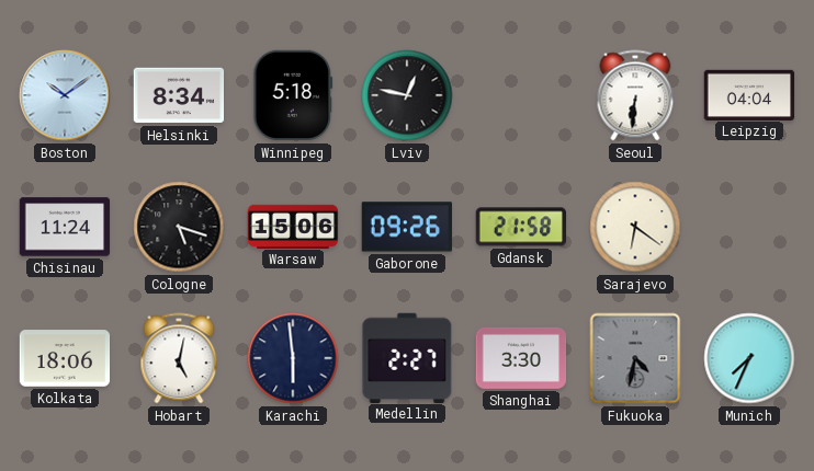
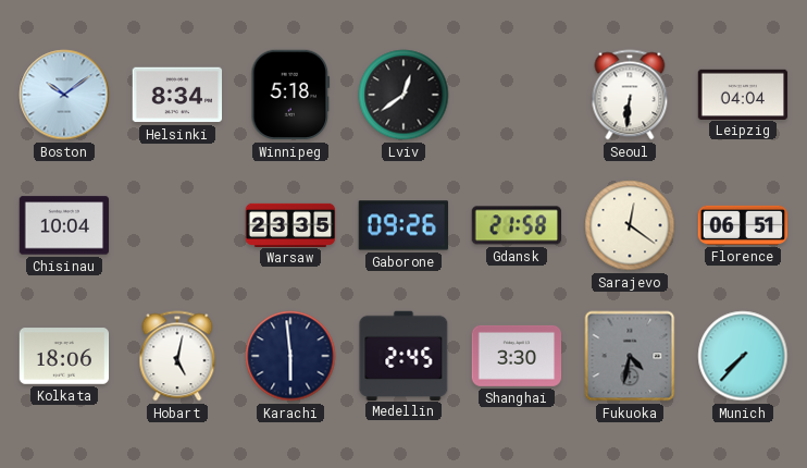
Lviv: 12:47 -> 12:39 (403, 95)
Chisinau: 11:24 -> 10:04 (64, 225)
Cologne: 5:18 -> none (179, 227)
Warsaw: 15:06 -> 23:35 (290, 224)
Sarajevo: 6:21 -> 12:21 (630, 225)
Florence: none -> 06:51 (743, 225)
Medellin: 2:27 -> 2:45 (403, 355)
Munich: 7:34 -> 7:37 (743, 356)
